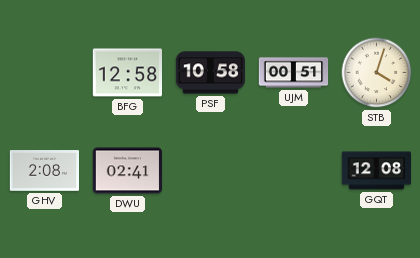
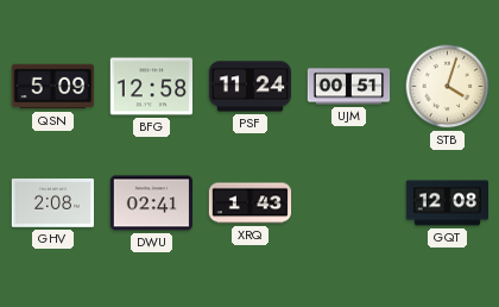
QSN: none -> 5:09 (53, 87)
PSF: 10:58 -> 11:24 (251, 87)
XRQ: none -> 1:43 (251, 203)
